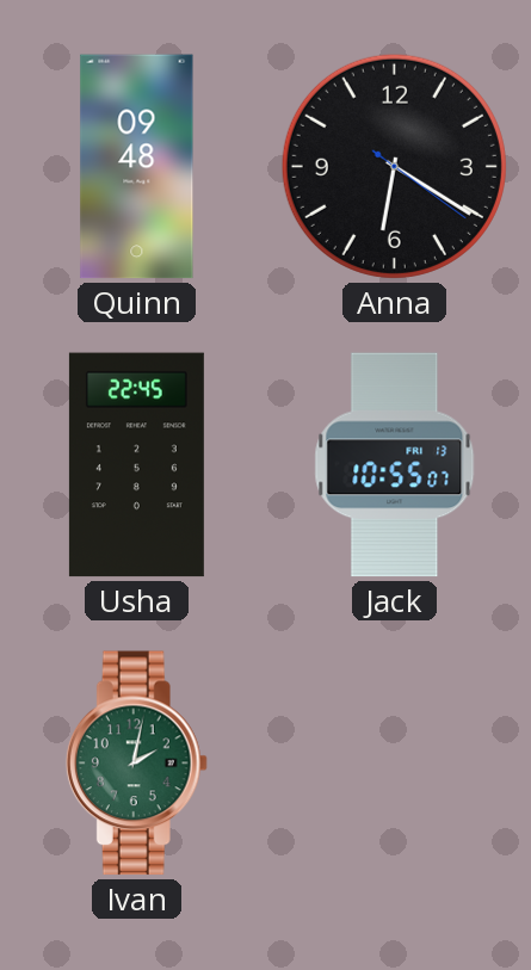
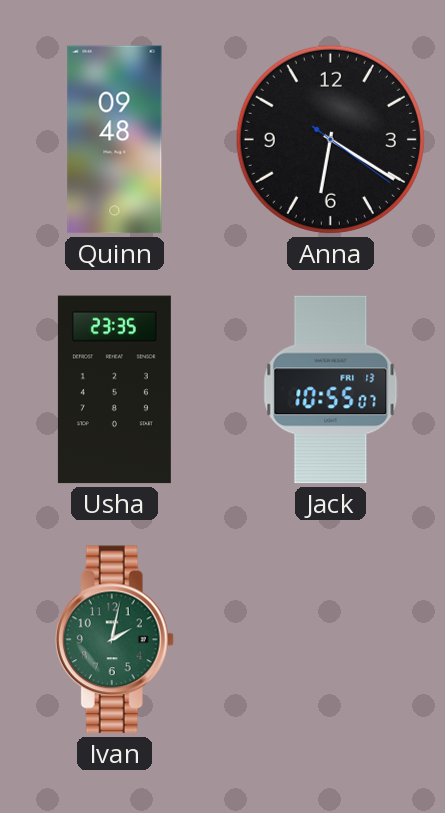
Usha: 22:45 -> 23:35 (114, 390)
